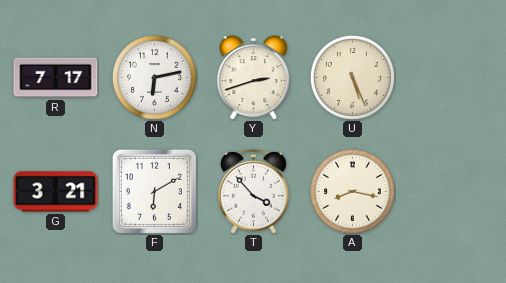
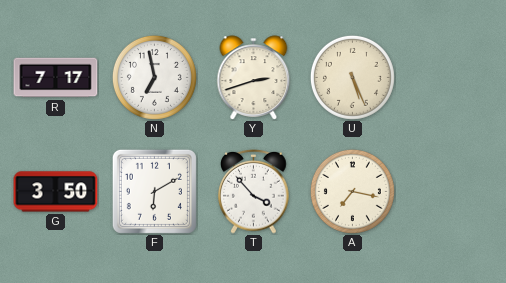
N: 6:13 -> 6:58 (154, 77)
G: 3:21 -> 3:50 (56, 192)
A: 8:17 -> 7:17 (352, 191)
